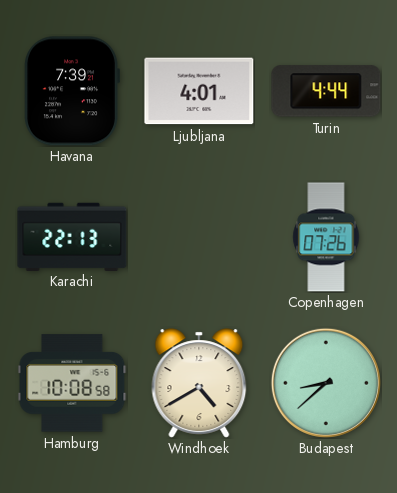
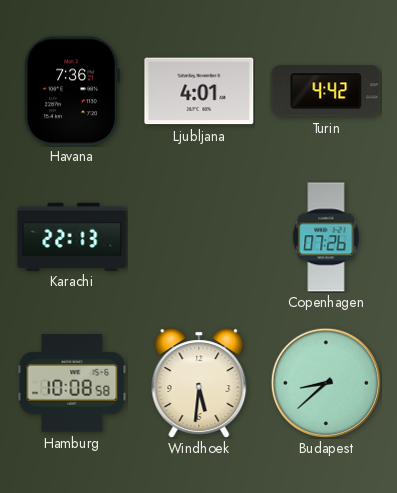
Havana: 7:39 -> 7:36 (72, 91)
Turin: 4:44 -> 4:42 (326, 91)
Windhoek: 4:40 -> 5:31 (199, 383)
